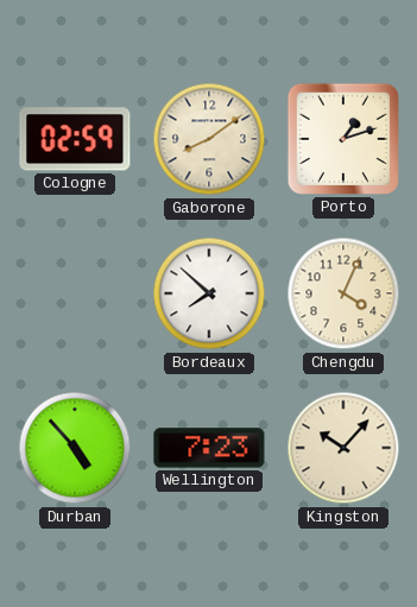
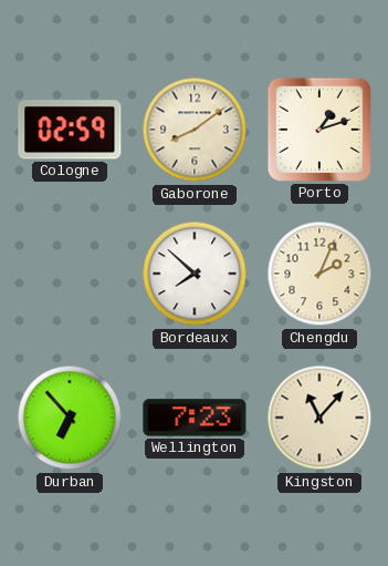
Chengdu: 4:04 -> 2:04 (319, 274)
Durban: 4:53 -> 6:53 (70, 418)
Kingston: 10:07 -> 11:07 (319, 418)
